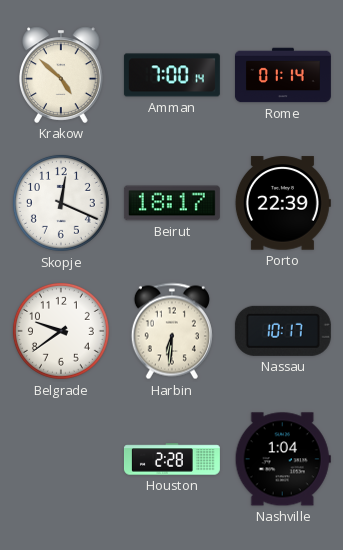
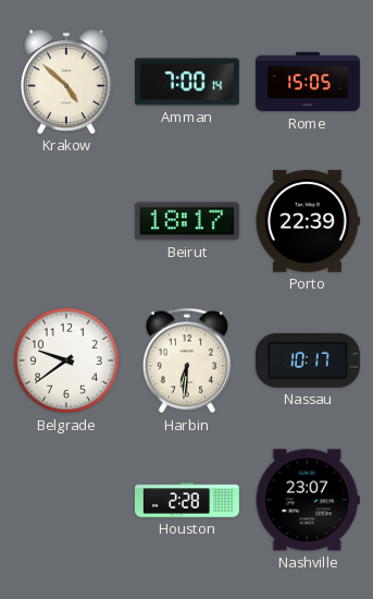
Rome: 01:14 -> 15:05 (308, 82)
Skopje: 12:19 -> none (61, 203)
Nashville: 1:04 -> 23:07 (308, 500)
